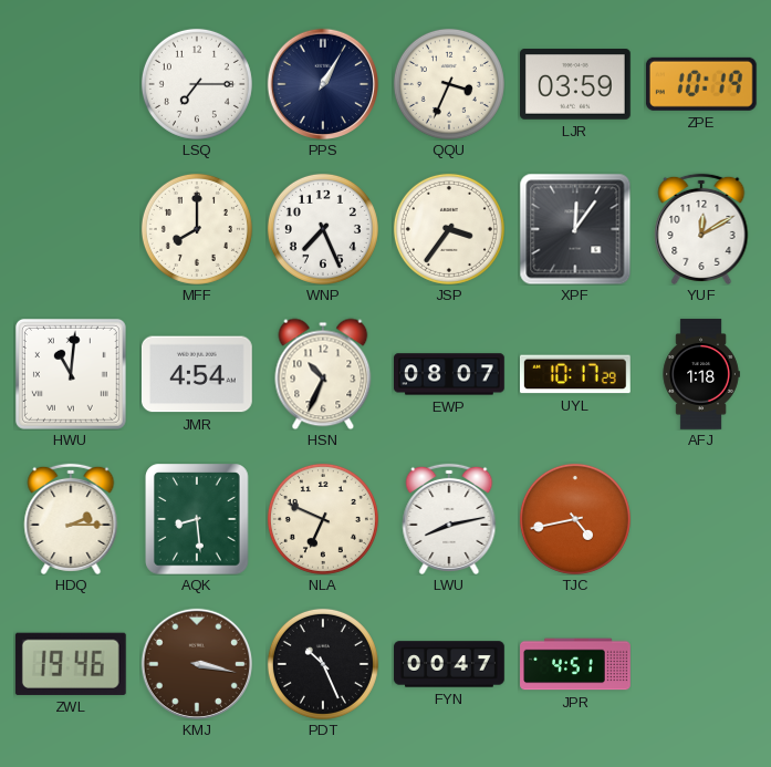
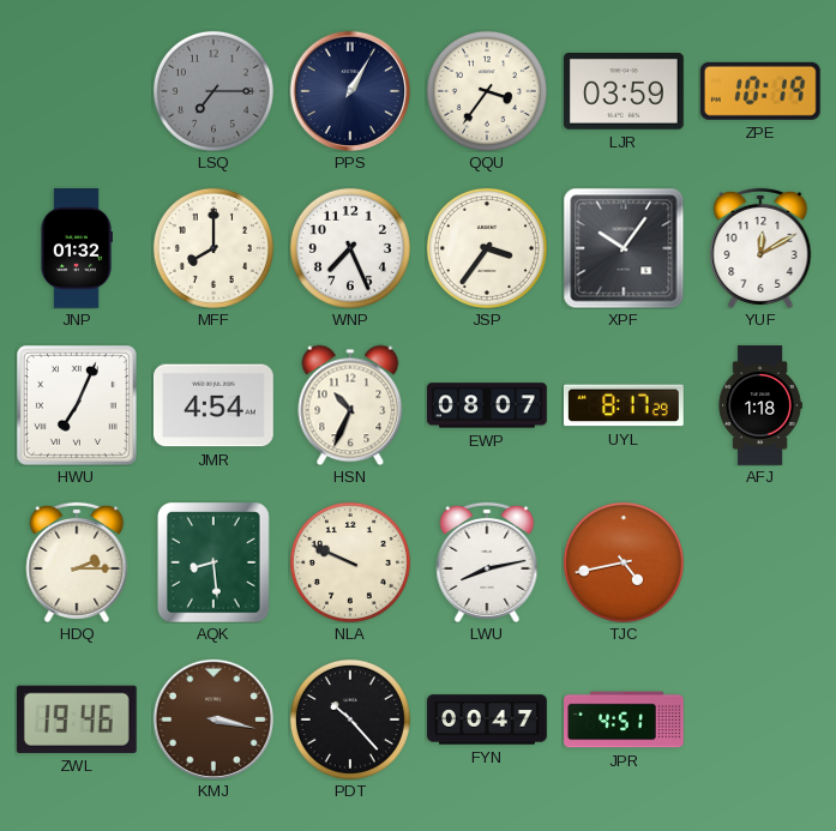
LSQ dial: white -> grey (213, 91)
QQU: 3:34 -> 3:36 (487, 91)
JNP: none -> 01:32 (77, 248)
XPF: 12:06 -> 10:06 (624, 248)
HWU: 11:01 -> 7:04 (77, 405)
UYL: 10:17 -> 8:17 (625, 405)
NLA: 6:49 -> 9:49 (350, 562)
PDT: 10:26 -> 10:23 (350, 719)
